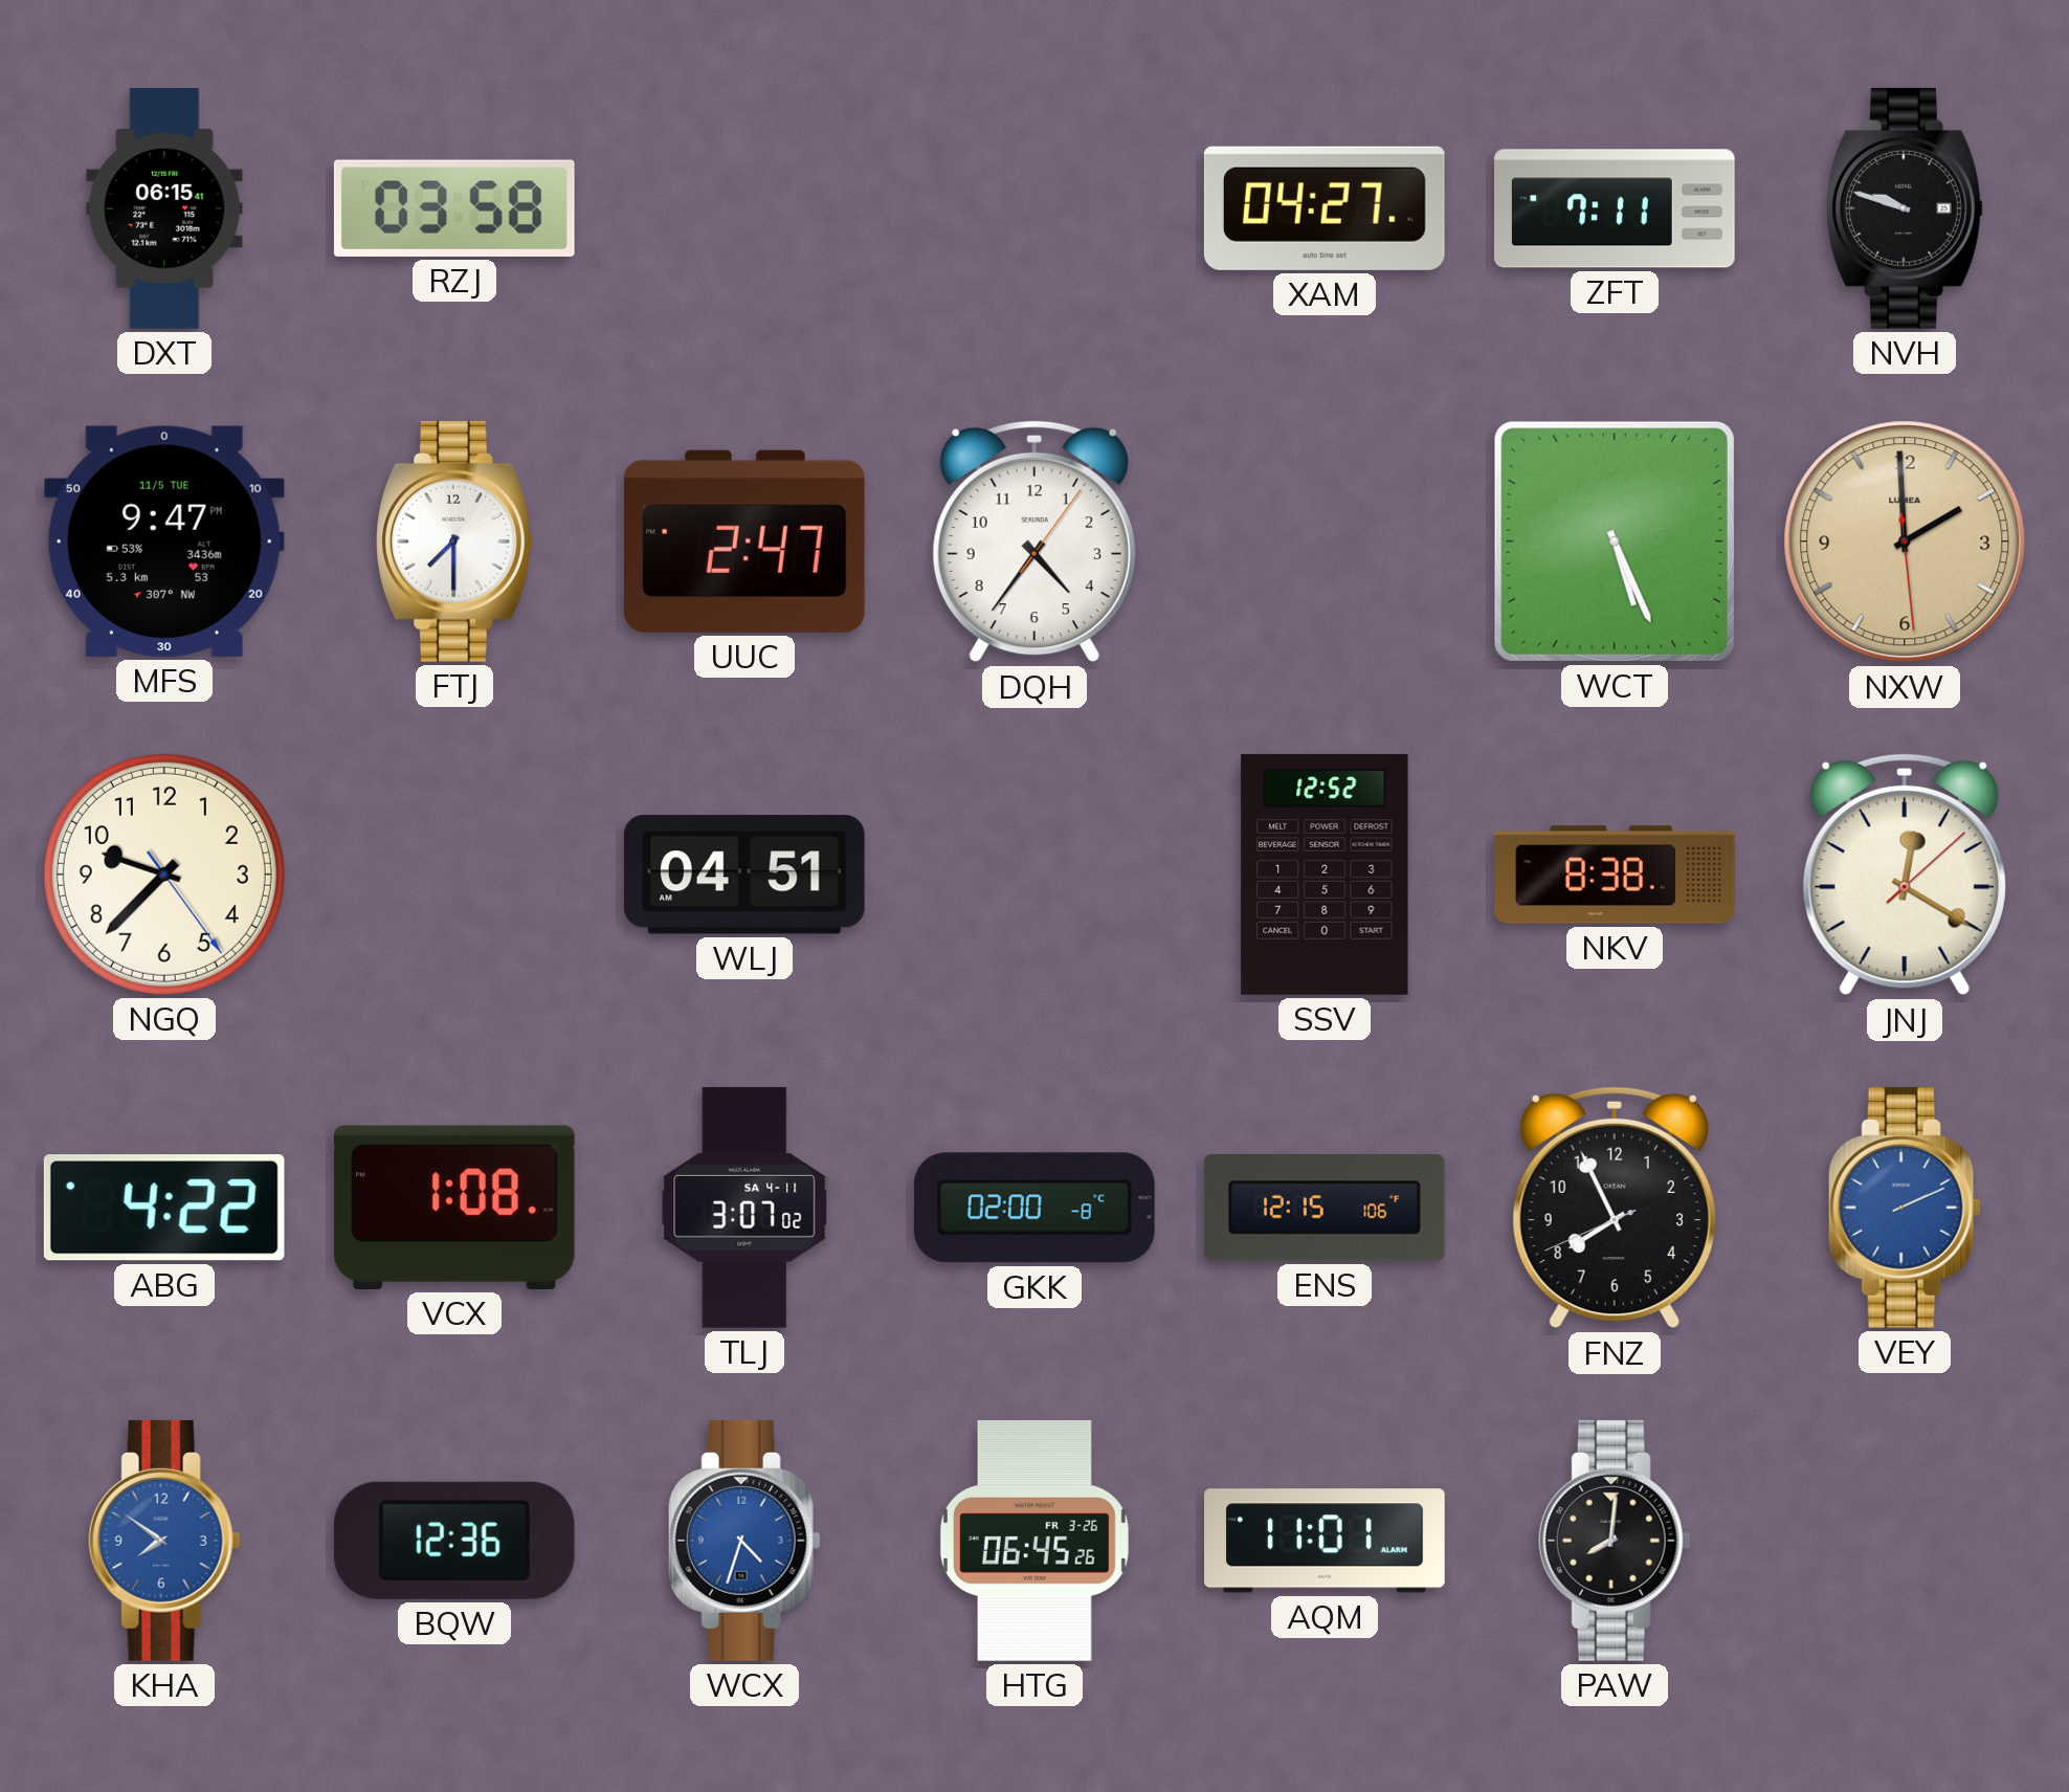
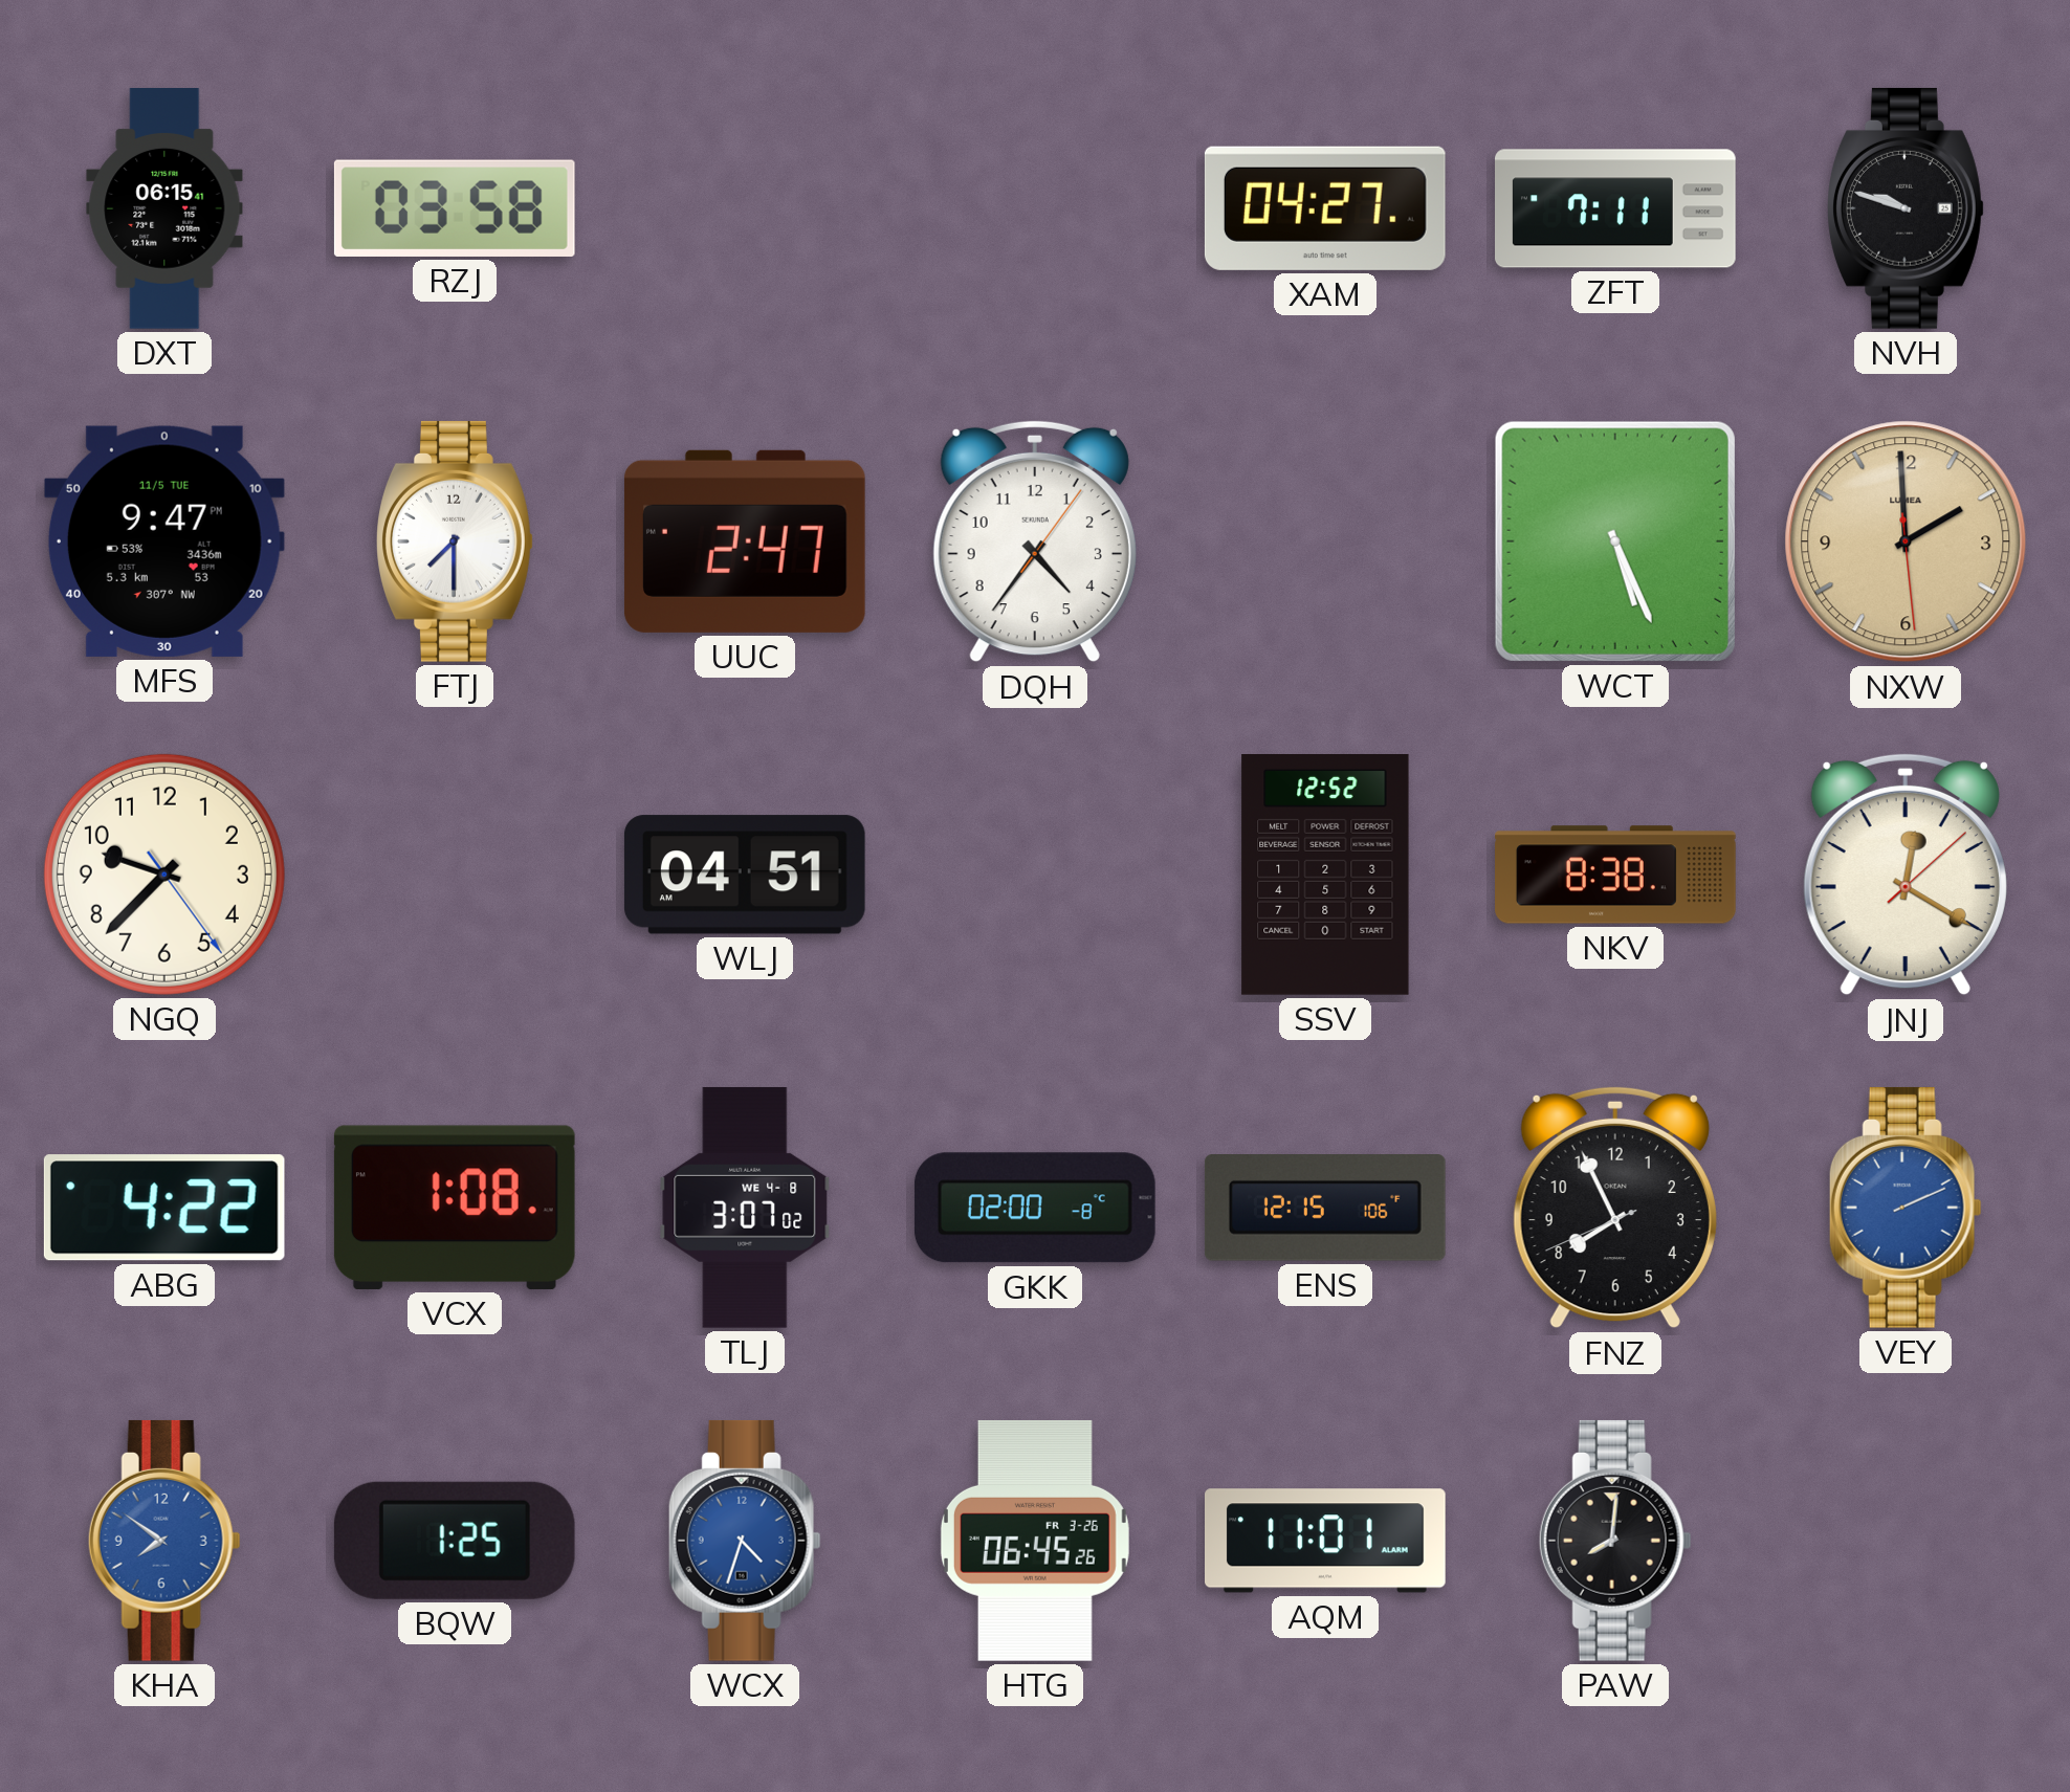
TLJ date: SA 4-11 -> WE 4-8 (745, 1208)
BQW: 12:36 -> 1:25 (455, 1541)
